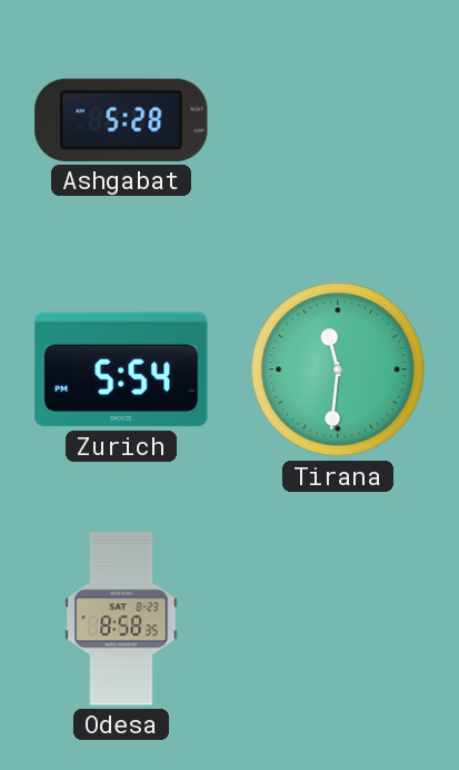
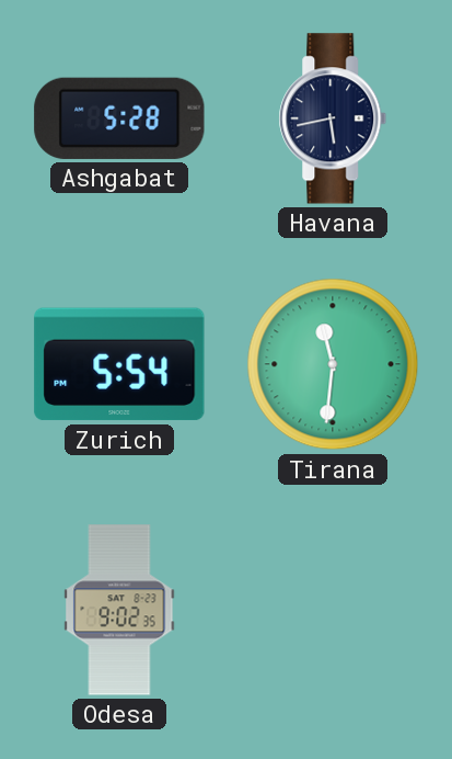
Havana: none -> 5:43 (333, 118)
Odesa: 8:58 -> 9:02 (119, 610)
